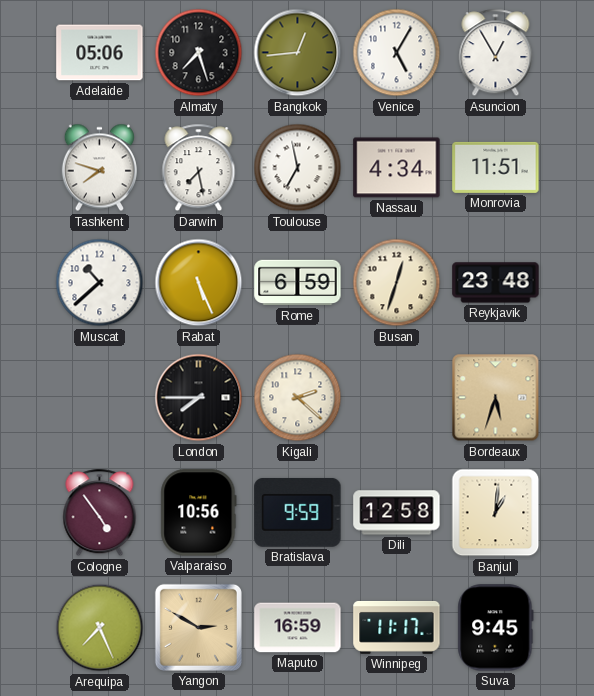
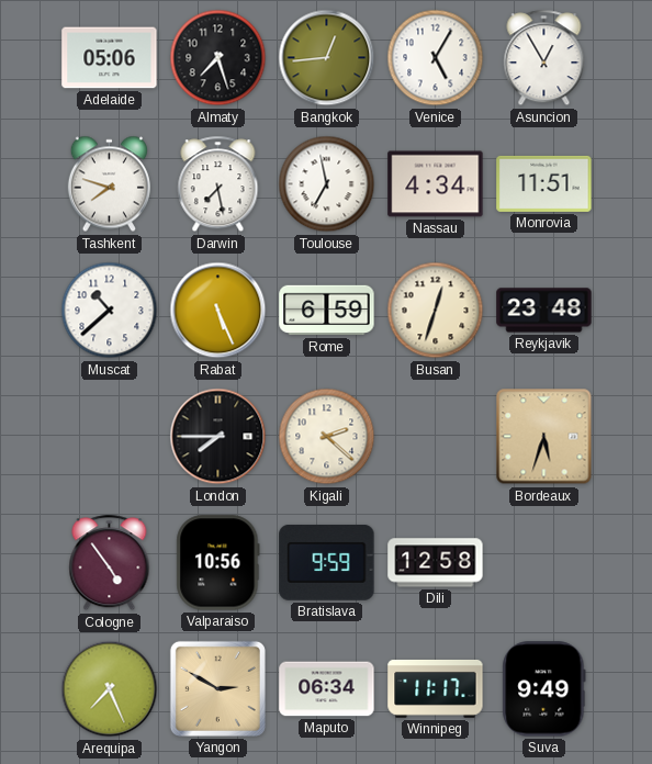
Banjul: 1:01 -> none (496, 513)
Maputo: 16:59 -> 06:34 (327, 689)
Suva: 9:45 -> 9:49 (544, 689)
